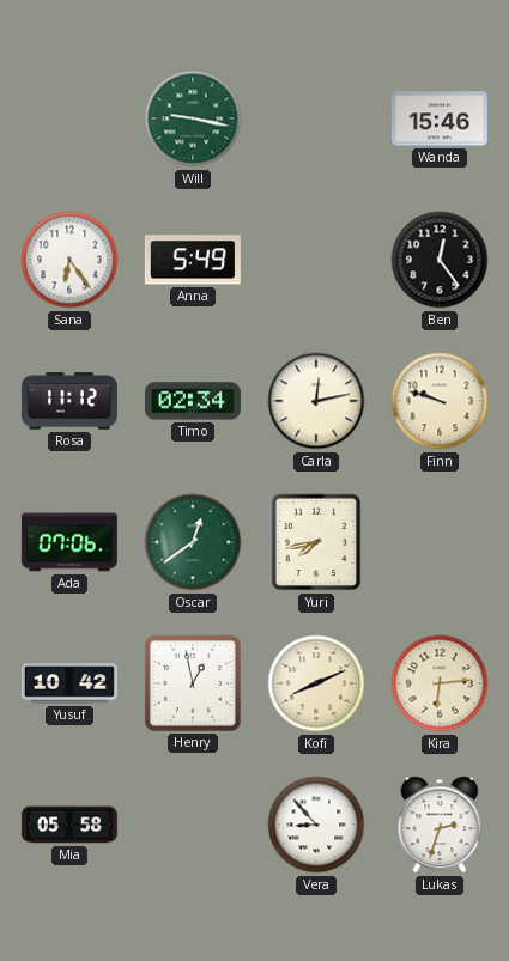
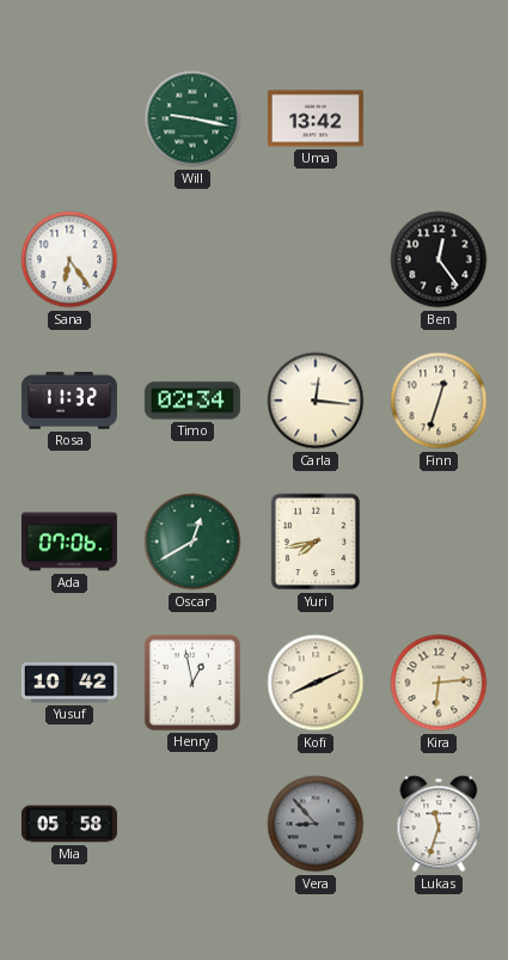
Uma: none -> 13:42 (316, 118)
Wanda: 15:46 -> none (440, 118)
Anna: 5:49 -> none (193, 260)
Rosa: 11:12 -> 11:32 (69, 400)
Carla: 12:13 -> 12:16 (316, 400)
Finn: 9:48 -> 12:33 (439, 400)
Oscar: 12:39 -> 12:40 (192, 542)
Vera dial: white -> grey (316, 824)
Lukas: 2:33 -> 11:33 (439, 824)
